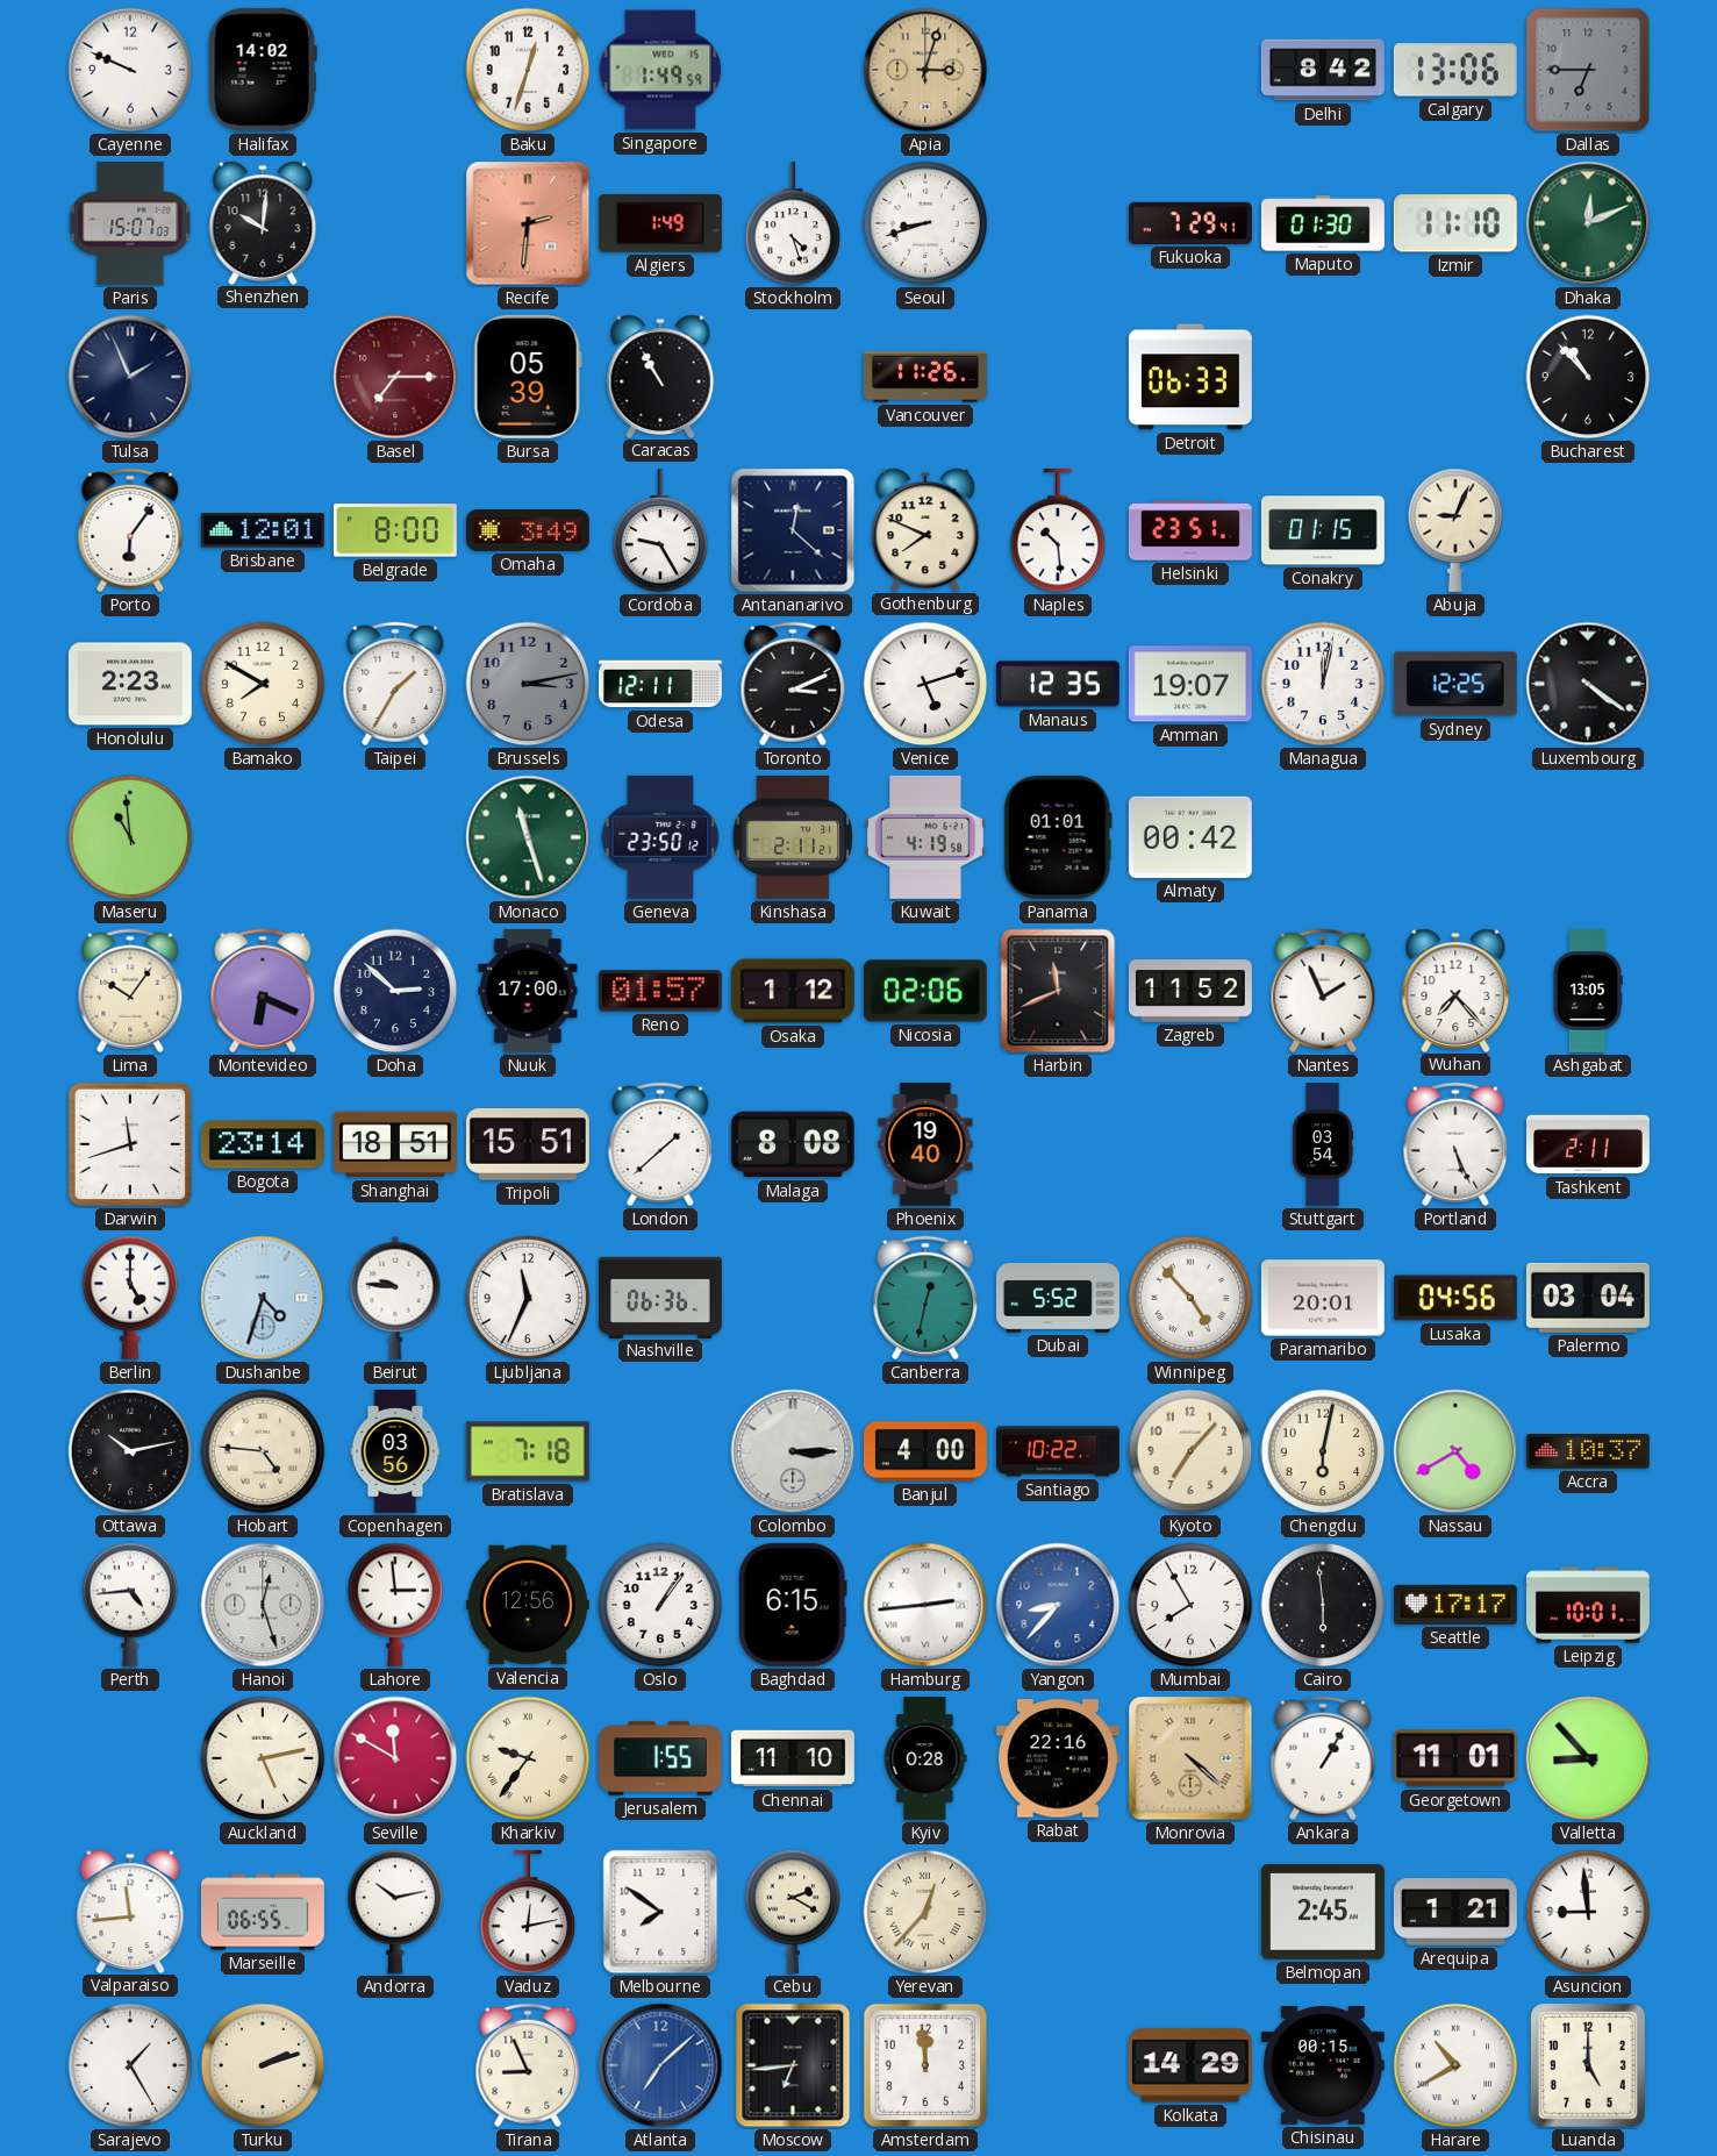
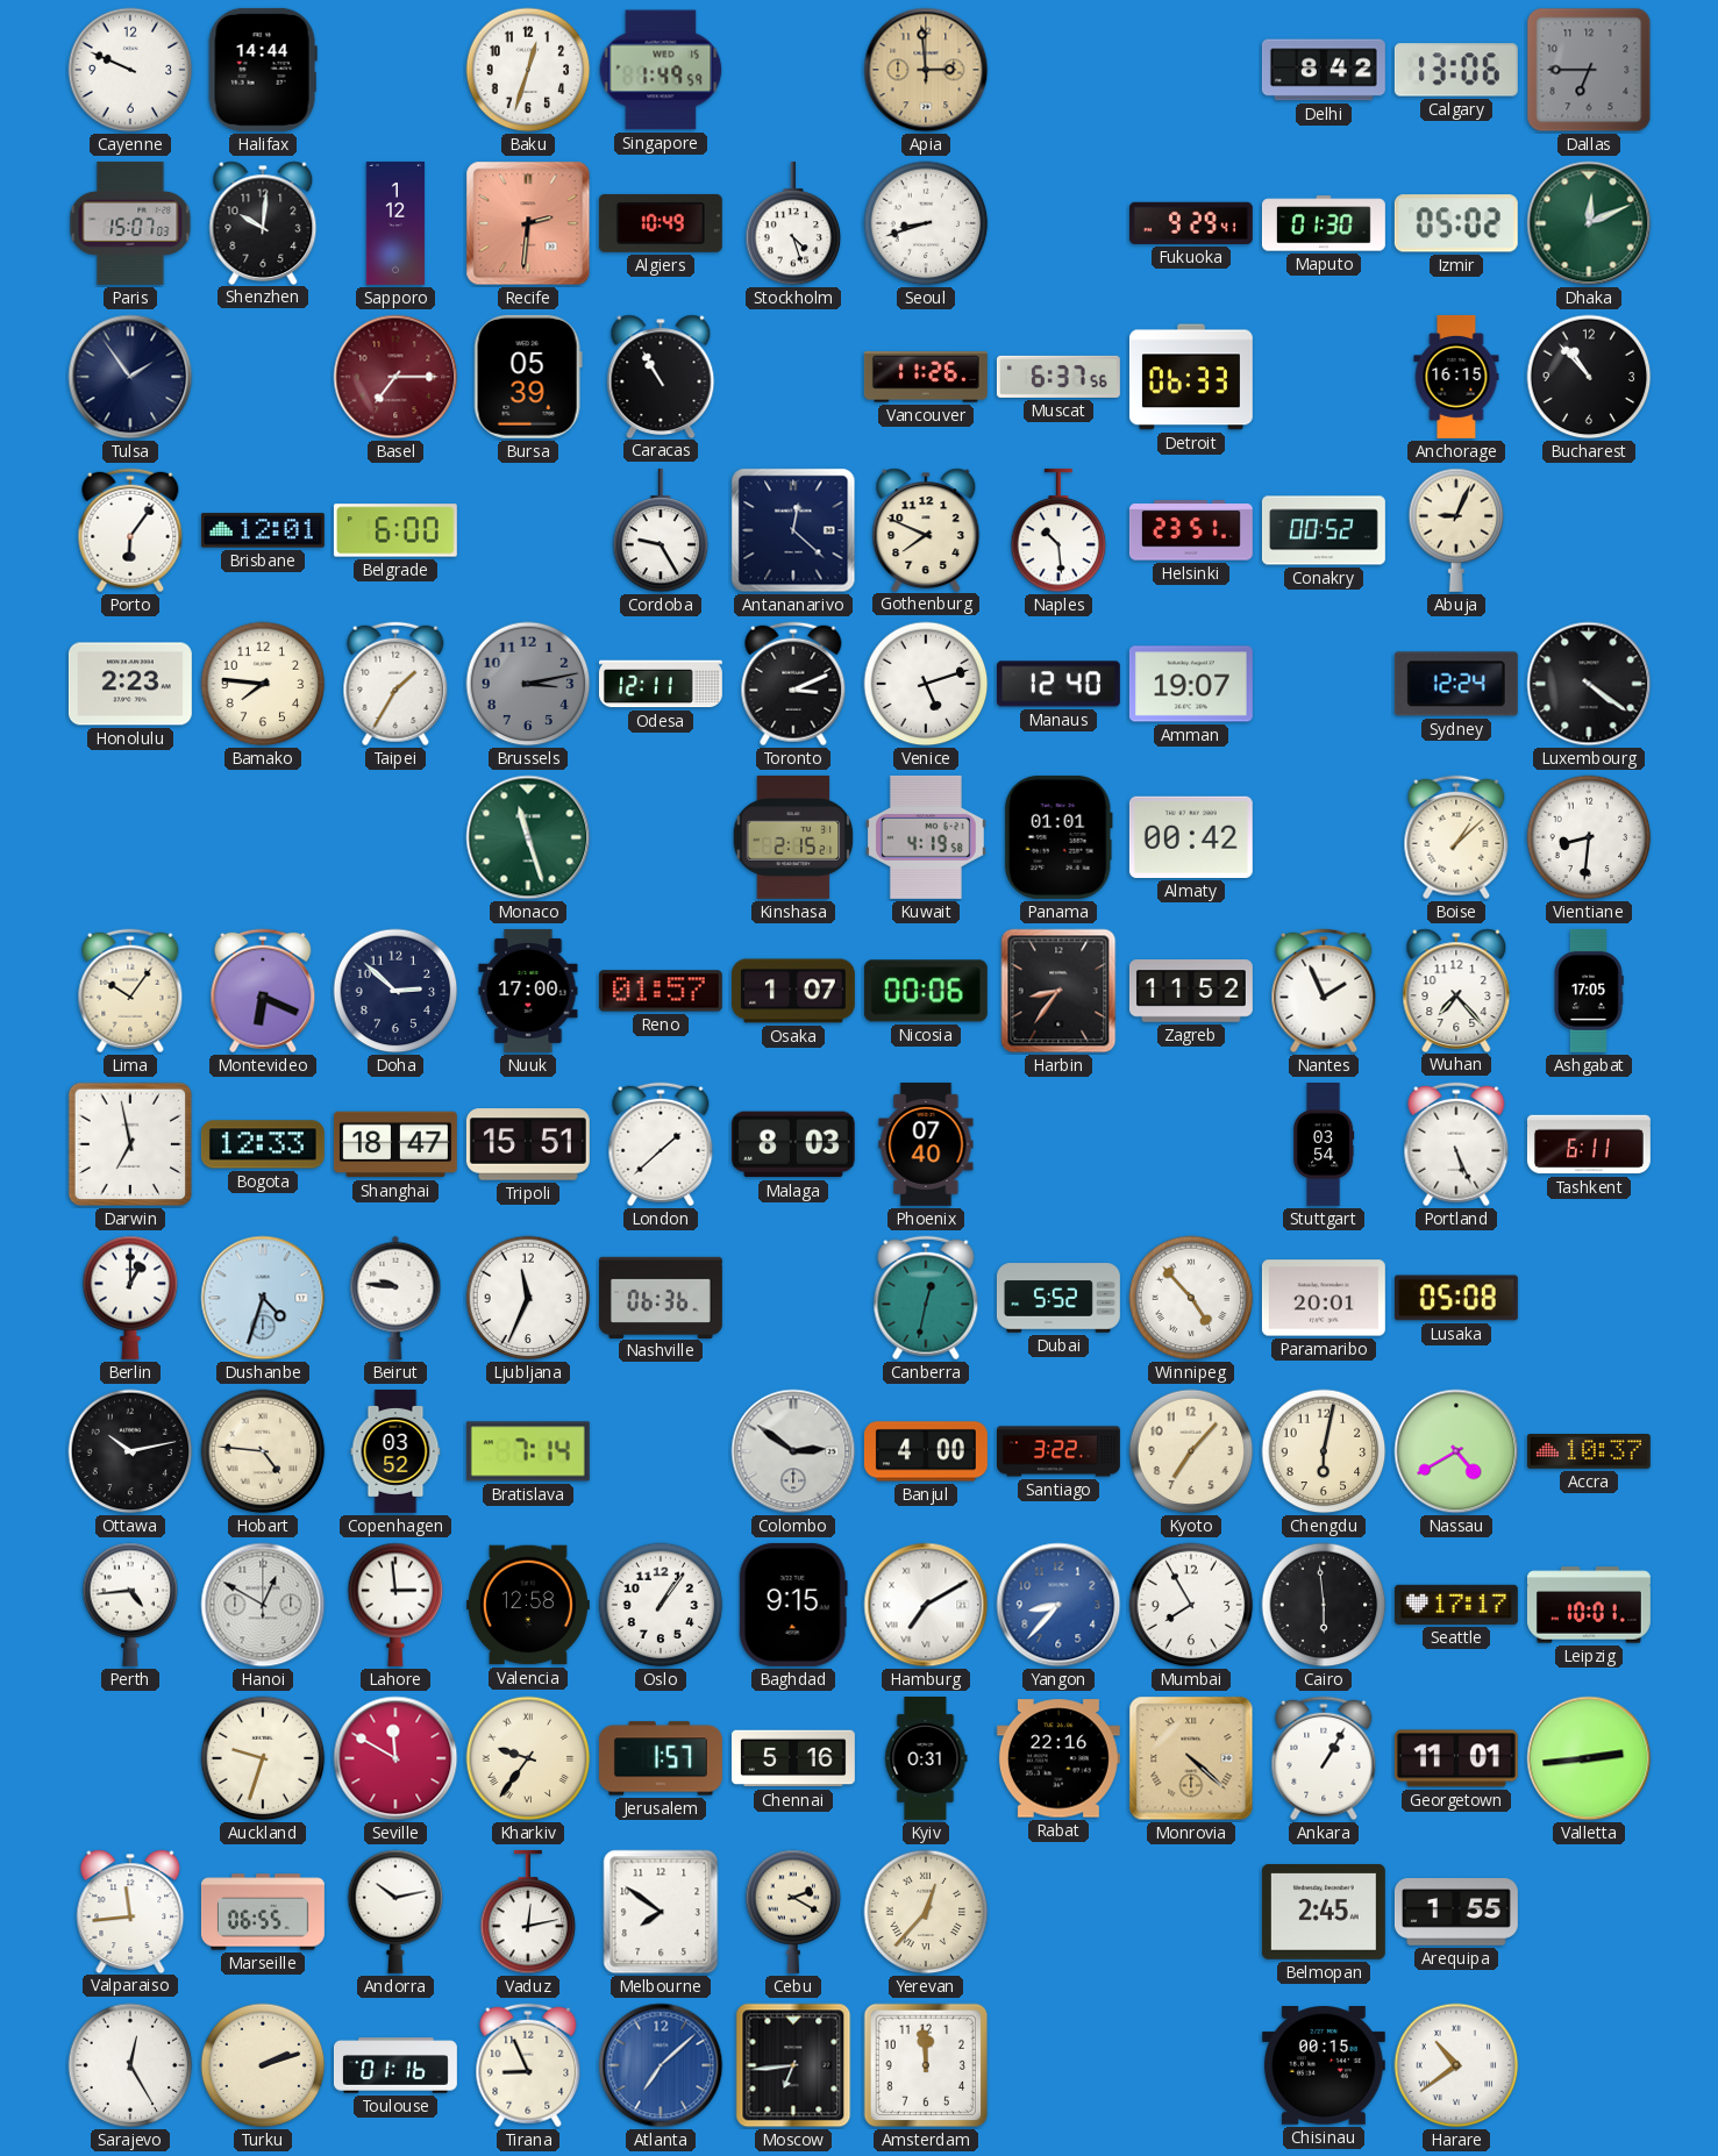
Halifax: 14:02 -> 14:44 (263, 70)
Apia: 3:03 -> 2:59 (926, 70)
Sapporo: none -> 1:12 (395, 223)
Algiers: 1:49 -> 10:49 (661, 223)
Fukuoka: 7:29 -> 9:29 (1191, 223)
Izmir: 11:10 -> 05:02 (1456, 223)
Tulsa: 1:56 -> 1:54 (130, 377)
Muscat: none -> 6:37 (1058, 377)
Anchorage: none -> 16:15 (1456, 377)
Belgrade: 8:00 -> 6:00 (395, 530)
Omaha: 3:49 -> none (528, 531)
Conakry: 01:15 -> 00:52 (1324, 530)
Bamako: 7:50 -> 7:46 (263, 684)
Manaus: 12:35 -> 12:40 (1058, 684)
Managua: 12:02 -> none (1323, 684)
Sydney: 12:25 -> 12:24 (1456, 684)
Maseru: 10:59 -> none (130, 837)
Geneva: 23:50 -> none (660, 837)
Kinshasa: 2:11 -> 2:15 (793, 837)
Boise: none -> 1:08 (1456, 837)
Vientiane: none -> 8:31 (1589, 837)
Osaka: 1:12 -> 1:07 (793, 991)
Nicosia: 02:06 -> 00:06 (926, 991)
Harbin: 11:41 -> 8:36 (1058, 991)
Ashgabat: 13:05 -> 17:05 (1589, 991)
Darwin: 11:42 -> 6:58 (130, 1144)
Bogota: 23:14 -> 12:33 (263, 1144)
Shanghai: 18:51 -> 18:47 (395, 1144)
Malaga: 8:08 -> 8:03 (793, 1144)
Phoenix: 19:40 -> 07:40 (926, 1144)
Tashkent: 2:11 -> 6:11 (1589, 1144)
Berlin: 5:00 -> 1:00 (130, 1298)
Lusaka: 04:56 -> 05:08 (1456, 1298)
Palermo: 03:04 -> none (1588, 1298)
Copenhagen: 03:56 -> 03:52 (395, 1451)
Bratislava: 7:18 -> 7:14 (528, 1451)
Colombo: 3:15 -> 2:51 (793, 1451)
Santiago: 10:22 -> 3:22 (1060, 1451)
Hanoi: 12:27 -> 12:50 (263, 1605)
Valencia: 12:56 -> 12:58 (528, 1605)
Baghdad: 6:15 -> 9:15 (793, 1605)
Hamburg: 2:44 -> 7:10 (926, 1605)
Auckland: 5:13 -> 9:33 (263, 1758)
Jerusalem: 1:55 -> 1:57 (661, 1758)
Chennai: 11:10 -> 5:16 (793, 1758)
Kyiv: 0:28 -> 0:31 (926, 1758)
Valletta: 8:53 -> 2:44 (1589, 1758)
Arequipa: 1:21 -> 1:55 (1456, 1913)
Asuncion: 8:59 -> none (1588, 1912)
Sarajevo: 1:25 -> 12:25 (130, 2065)
Toulouse: none -> 01:16 (397, 2065)
Kolkata: 14:29 -> none (1190, 2065)
Harare: 10:40 -> 10:39 (1456, 2065)
Luanda: 5:00 -> none (1589, 2066)
